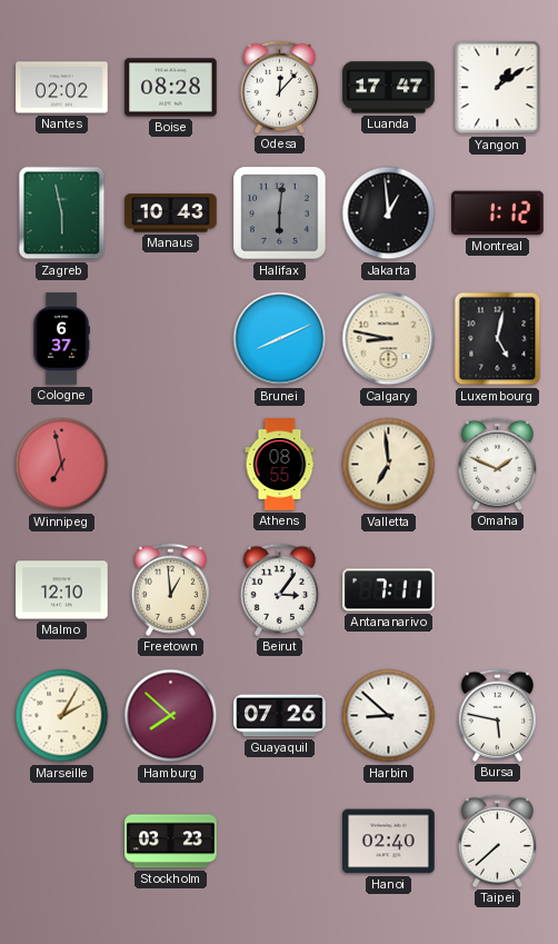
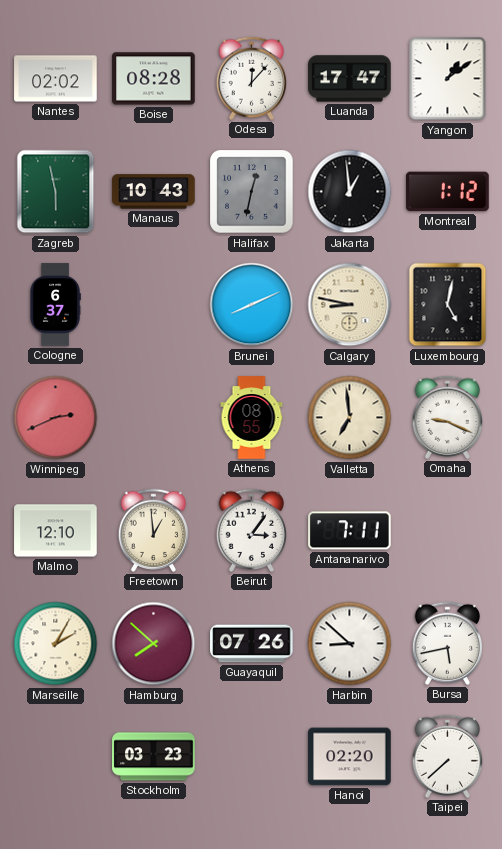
Halifax: 6:01 -> 12:32 (252, 192)
Winnipeg: 6:58 -> 2:41 (56, 418)
Omaha: 1:49 -> 9:19 (447, 417)
Bursa: 5:47 -> 5:43 (447, 643)
Hanoi: 02:40 -> 02:20 (350, 757)
